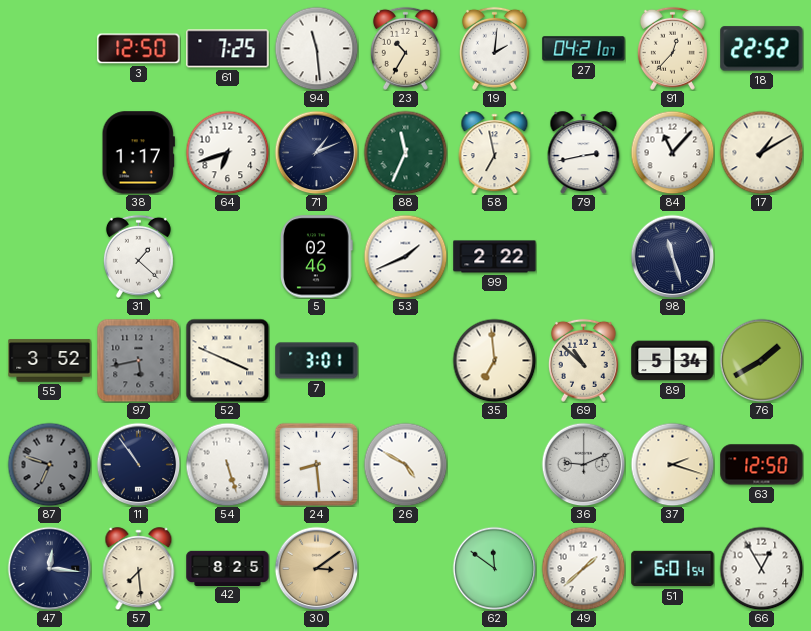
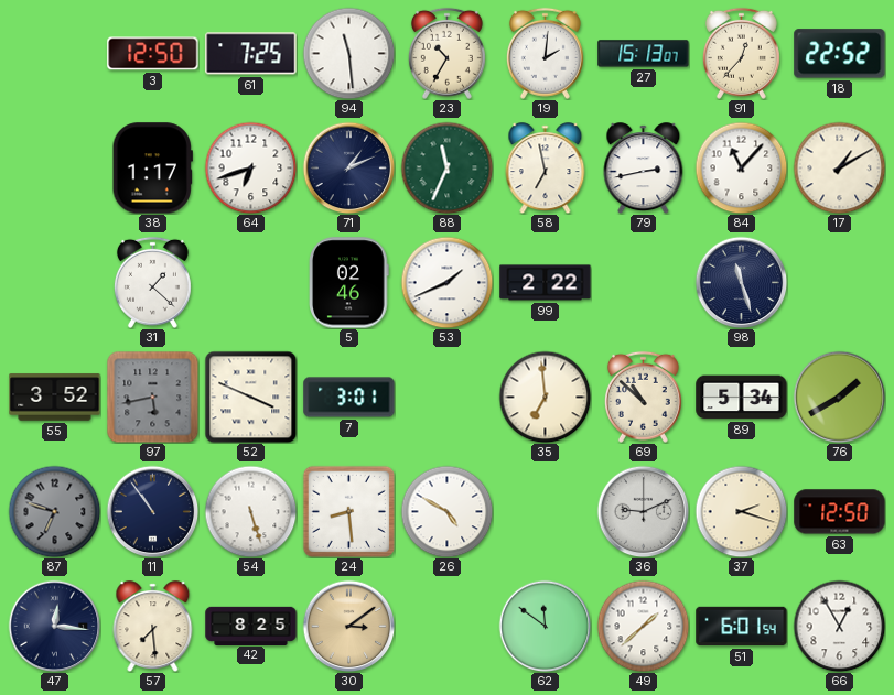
27: 04:21 -> 15:13 (644, 54)
